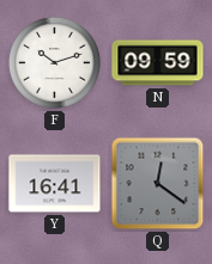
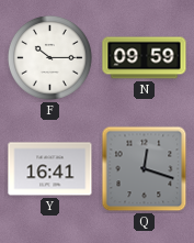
F: 10:12 -> 10:15 (49, 57)
Q: 12:21 -> 12:18 (145, 169)
